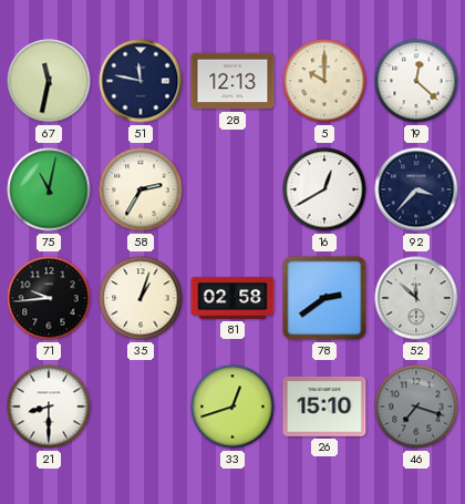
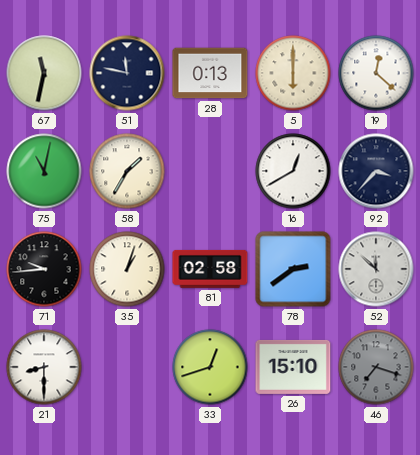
28: 12:13 -> 0:13 (210, 73)
5: 10:00 -> 6:00 (293, 73)
58: 2:35 -> 1:35 (127, 171)
